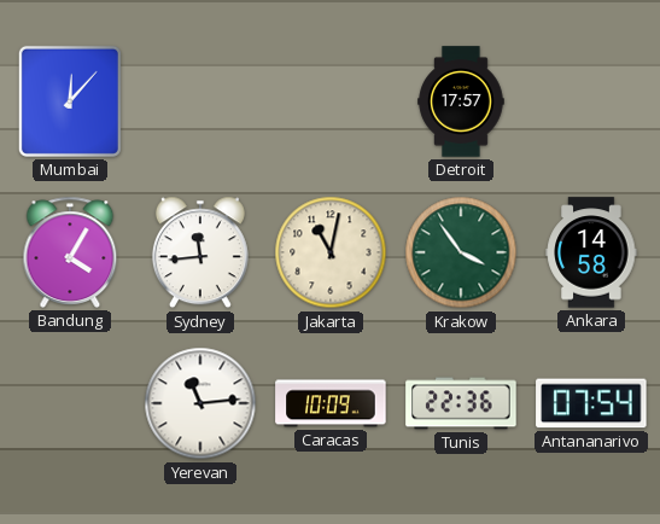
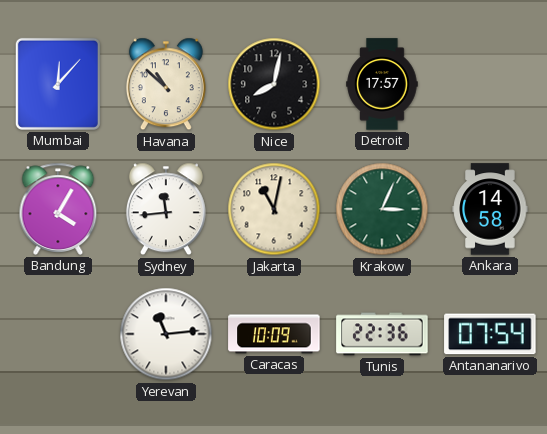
Havana: none -> 10:52 (166, 84)
Nice: none -> 8:02 (274, 84)
Krakow: 3:54 -> 3:04 (382, 209)
